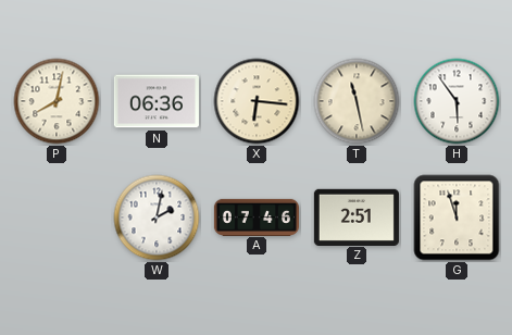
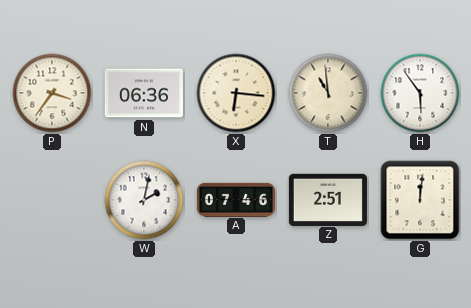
P: 8:02 -> 3:36 (52, 93)
T: 11:28 -> 10:59 (328, 93)
G: 11:57 -> 12:01 (420, 200)
